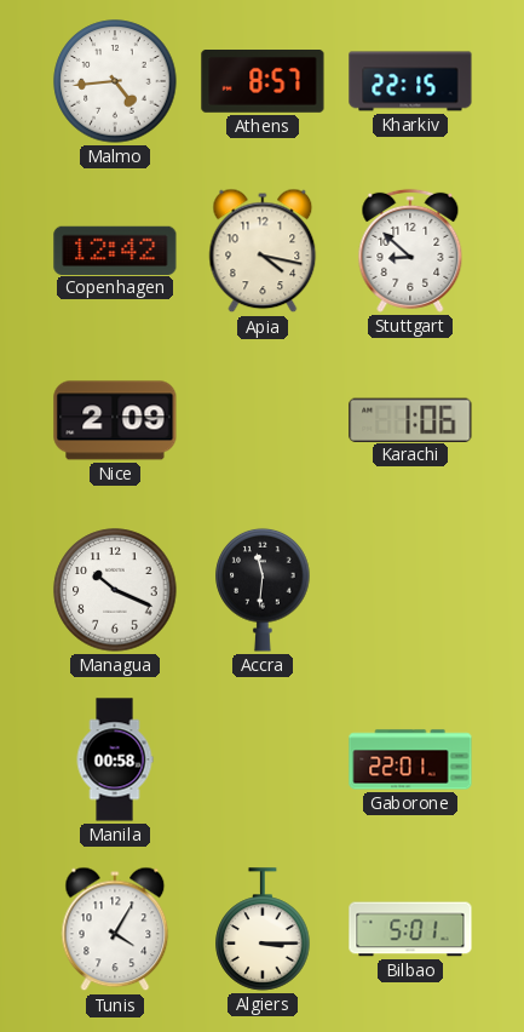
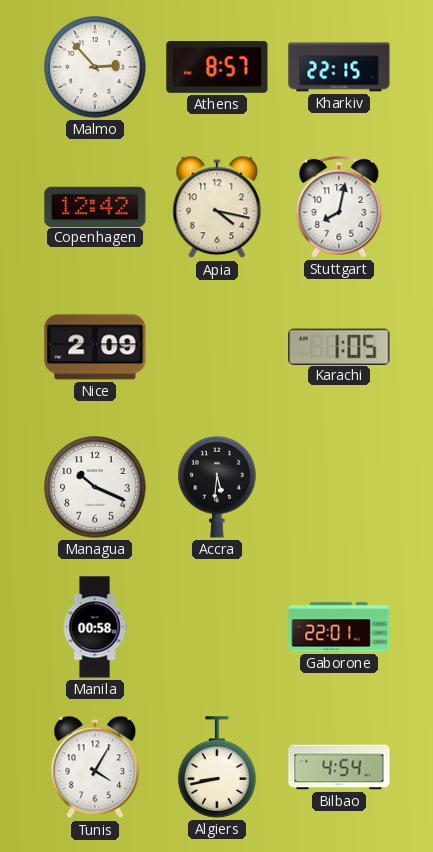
Malmo: 4:44 -> 2:53 (95, 67)
Stuttgart: 8:52 -> 8:02 (339, 207)
Karachi: 1:06 -> 1:05 (339, 346)
Accra: 11:31 -> 5:31 (217, 487)
Algiers: 3:15 -> 8:43 (217, 767)
Bilbao: 5:01 -> 4:54 (339, 767)
